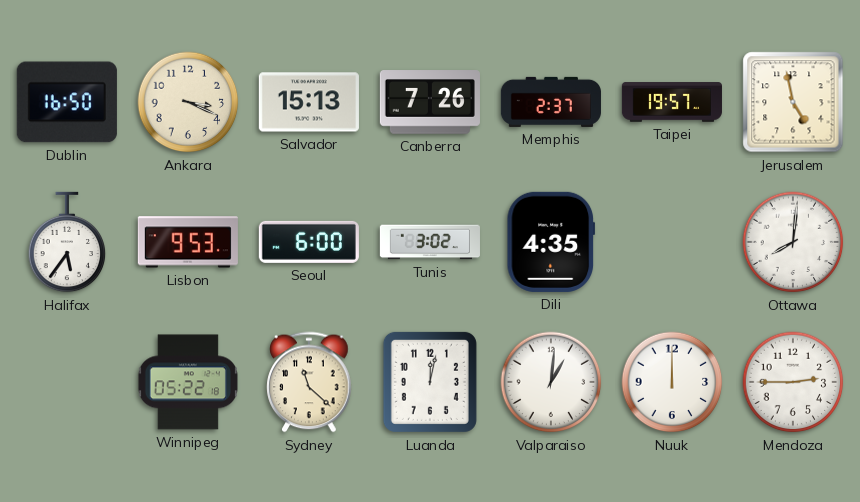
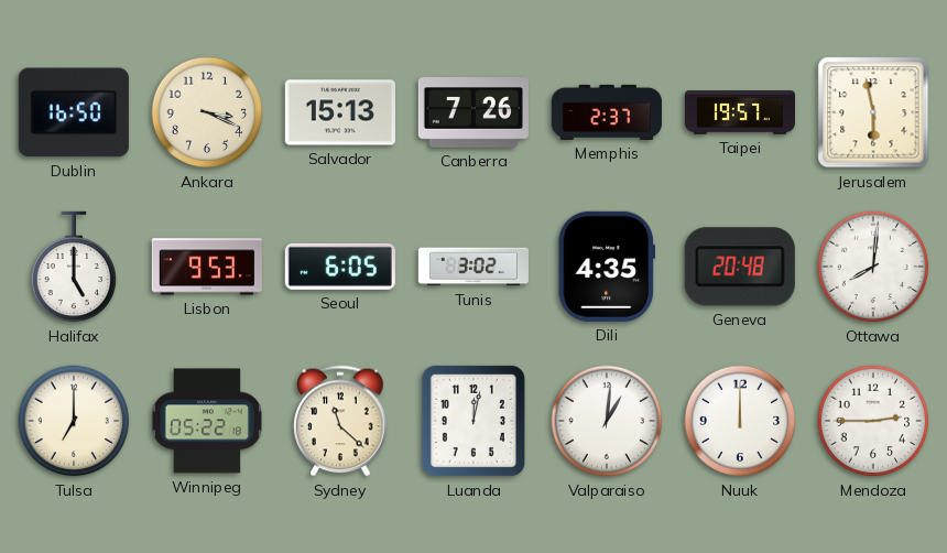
Jerusalem: 4:58 -> 5:58 (873, 112)
Halifax: 5:36 -> 5:00 (74, 267)
Seoul: 6:00 -> 6:05 (340, 267)
Geneva: none -> 20:48 (740, 267)
Tulsa: none -> 7:00 (74, 421)
